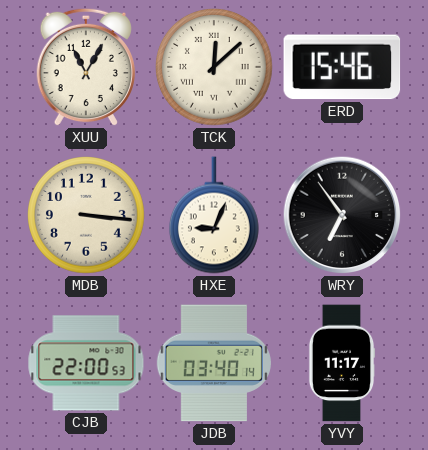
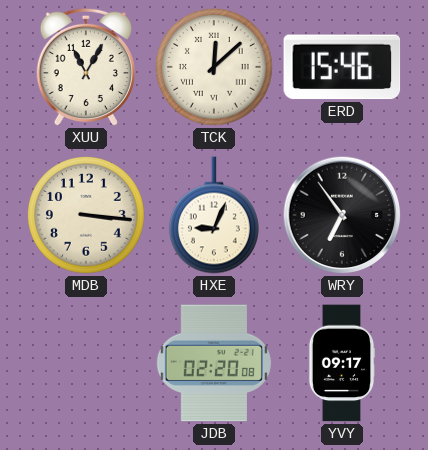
CJB: 22:00 -> none (86, 363)
JDB: 03:40 -> 02:20 (214, 363)
YVY: 11:17 -> 09:17 (342, 363)
